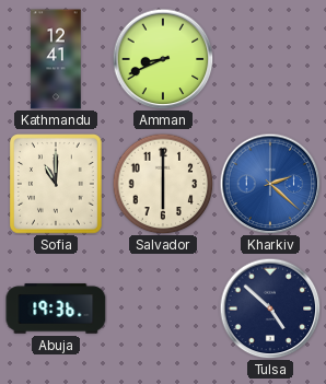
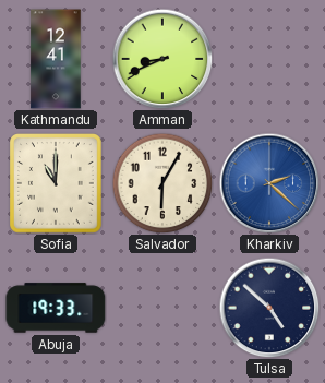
Salvador: 6:00 -> 6:05 (162, 183)
Abuja: 19:36 -> 19:33 (56, 308)
